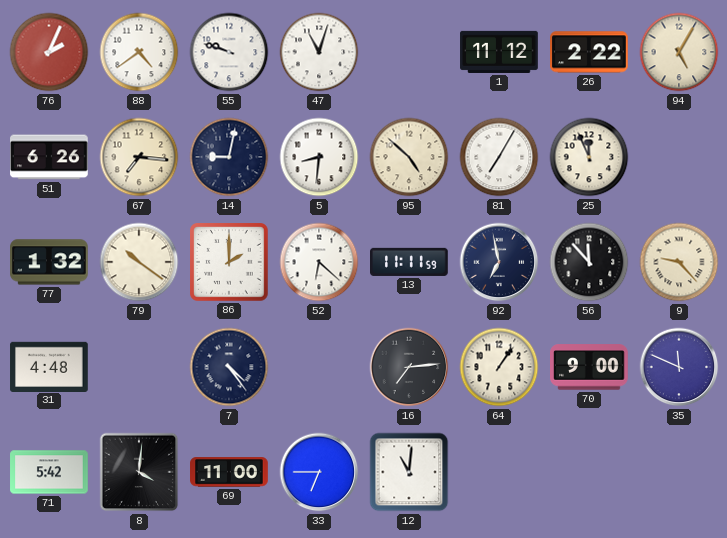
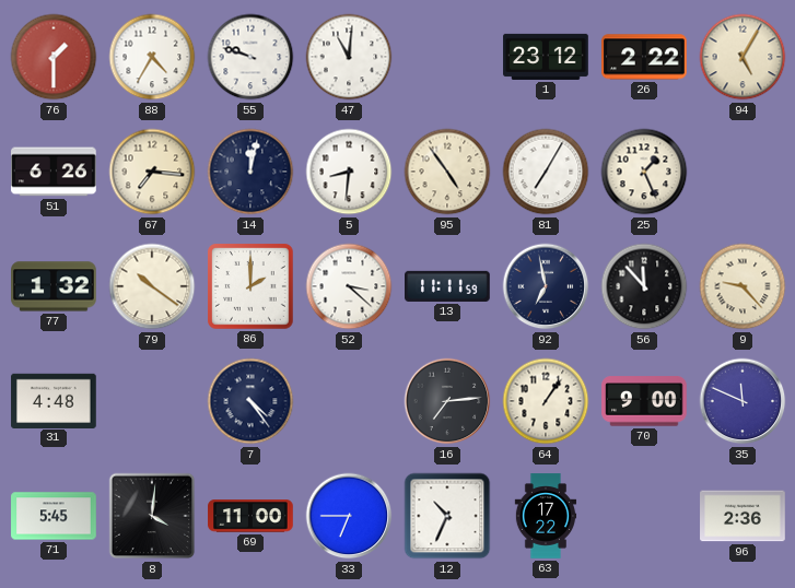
76: 2:04 -> 1:30 (54, 57)
88: 4:39 -> 4:35 (152, 57)
47: 11:03 -> 11:01 (349, 57)
1: 11:12 -> 23:12 (546, 57)
14: 9:02 -> 12:02 (250, 172)
95: 4:52 -> 4:54 (447, 172)
25: 11:56 -> 1:26 (644, 172)
52: 6:22 -> 3:22 (349, 286)
71: 5:42 -> 5:45 (54, 516)
12: 11:01 -> 10:34 (447, 516)
63: none -> 17:22 (546, 516)
96: none -> 2:36 (743, 516)
